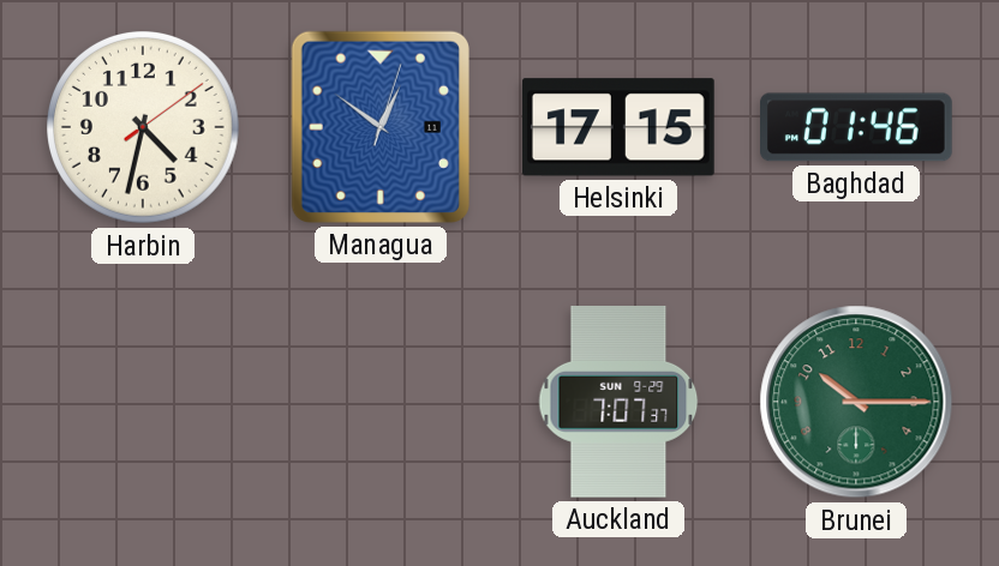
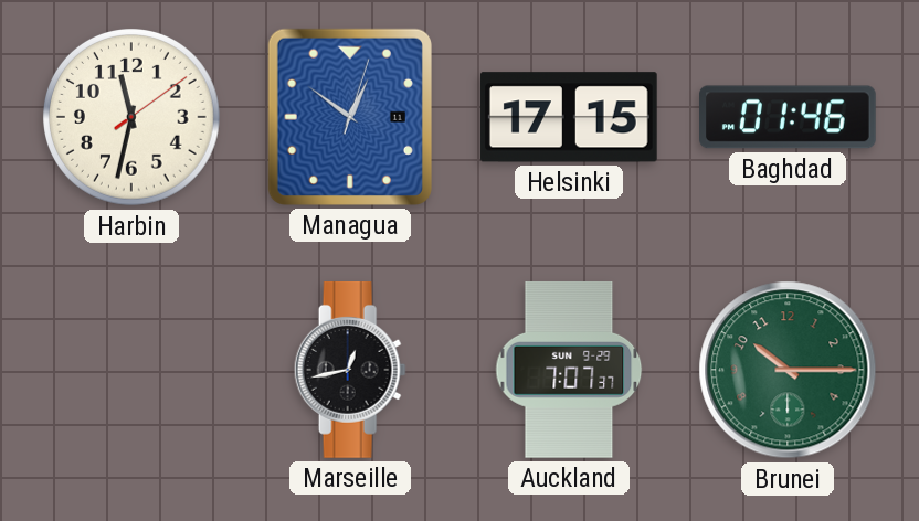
Harbin: 4:32 -> 11:32 (133, 118)
Marseille: none -> 12:43 (350, 370)
